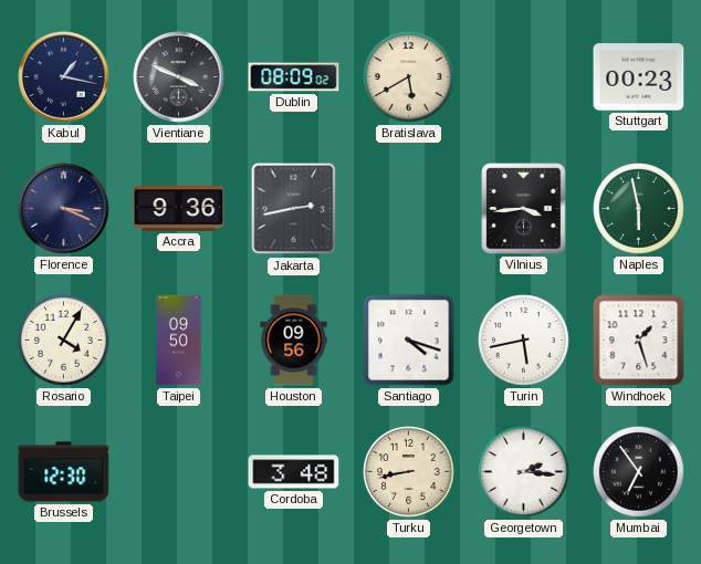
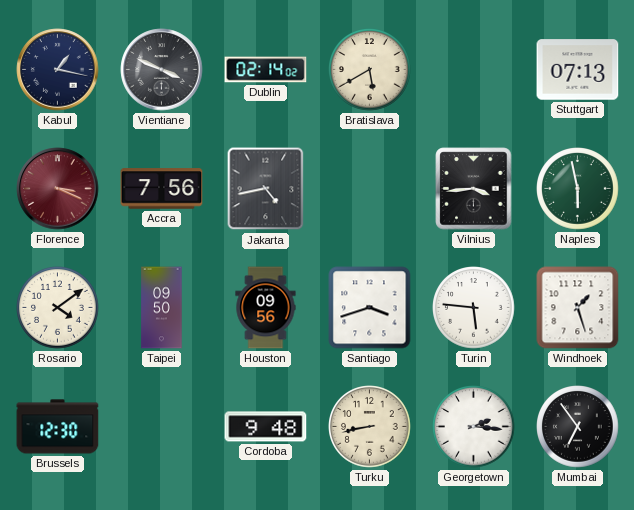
Dublin: 08:09 -> 02:14 (266, 70)
Stuttgart: 00:23 -> 07:13 (578, 70)
Florence dial: navy -> burgundy (58, 189)
Accra: 9:36 -> 7:56 (162, 189)
Jakarta: 2:43 -> 4:43 (266, 189)
Rosario: 4:05 -> 4:09 (58, 308)
Santiago: 4:18 -> 3:42 (370, 308)
Turin: 5:43 -> 5:46 (474, 308)
Cordoba: 3:48 -> 9:48 (266, 427)
